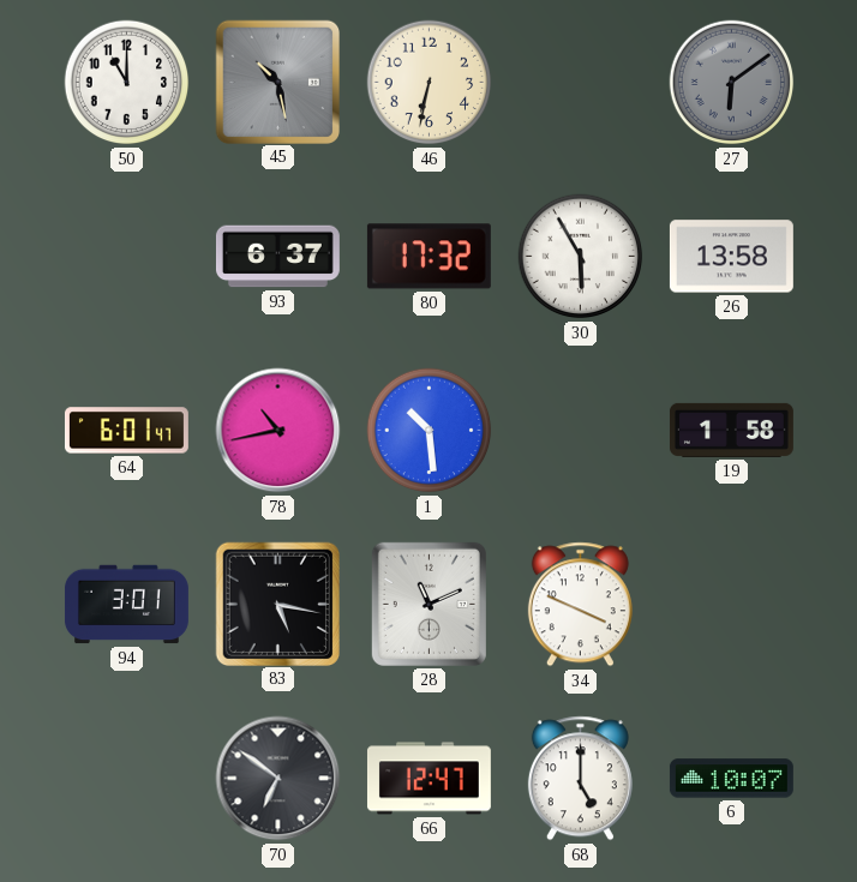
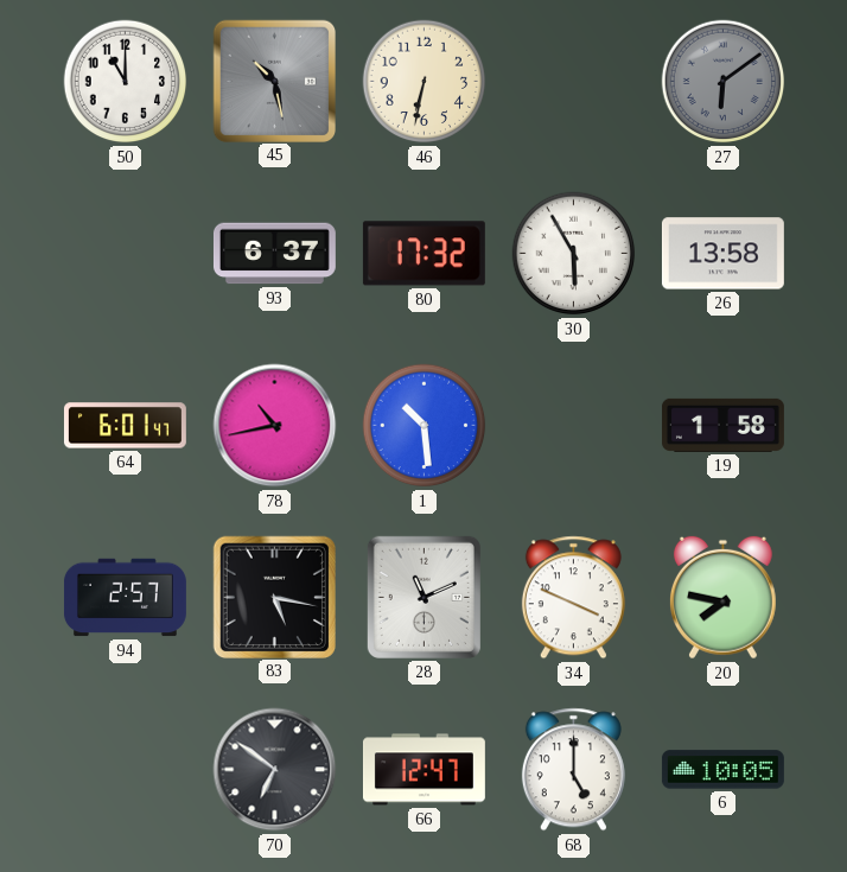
94: 3:01 -> 2:57 (125, 598)
20: none -> 7:47 (722, 598)
6: 10:07 -> 10:05 (722, 770)
